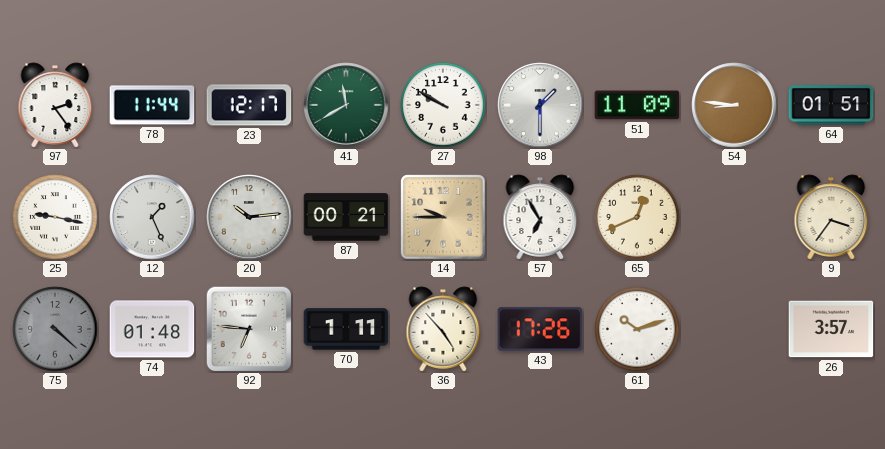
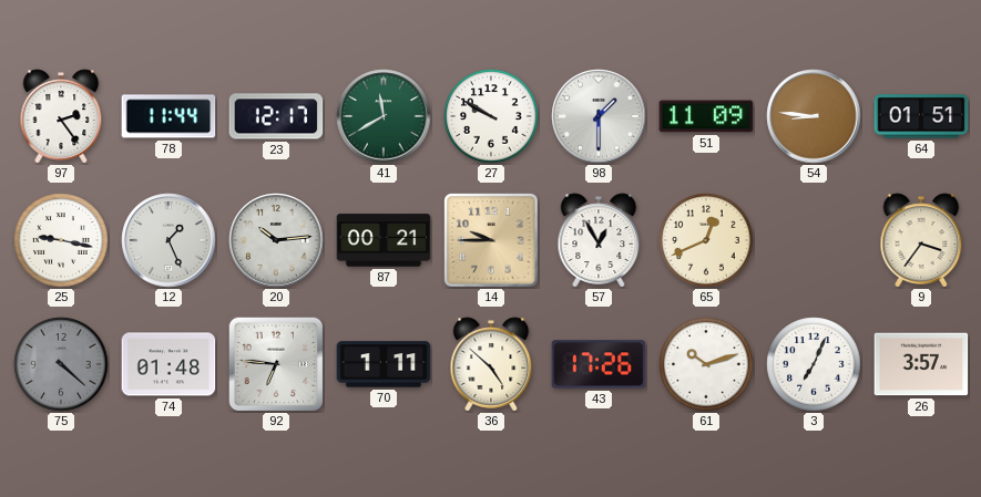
57: 6:55 -> 12:55 (599, 240)
36: 4:53 -> 4:52 (491, 364)
3: none -> 7:04 (814, 364)
